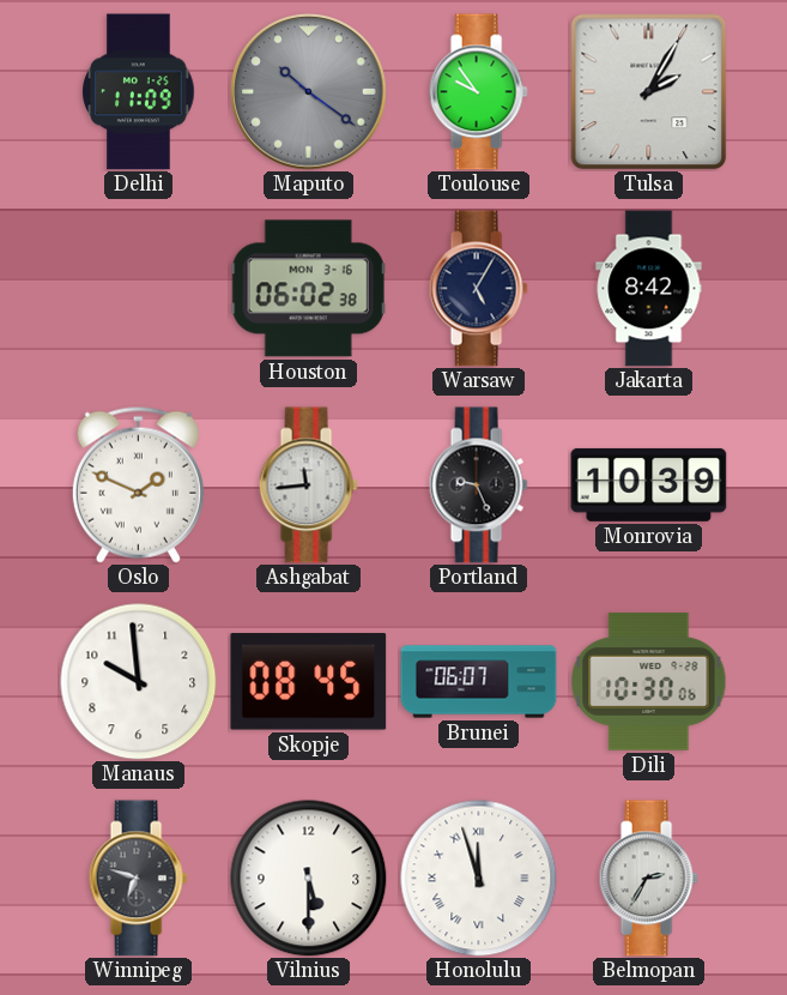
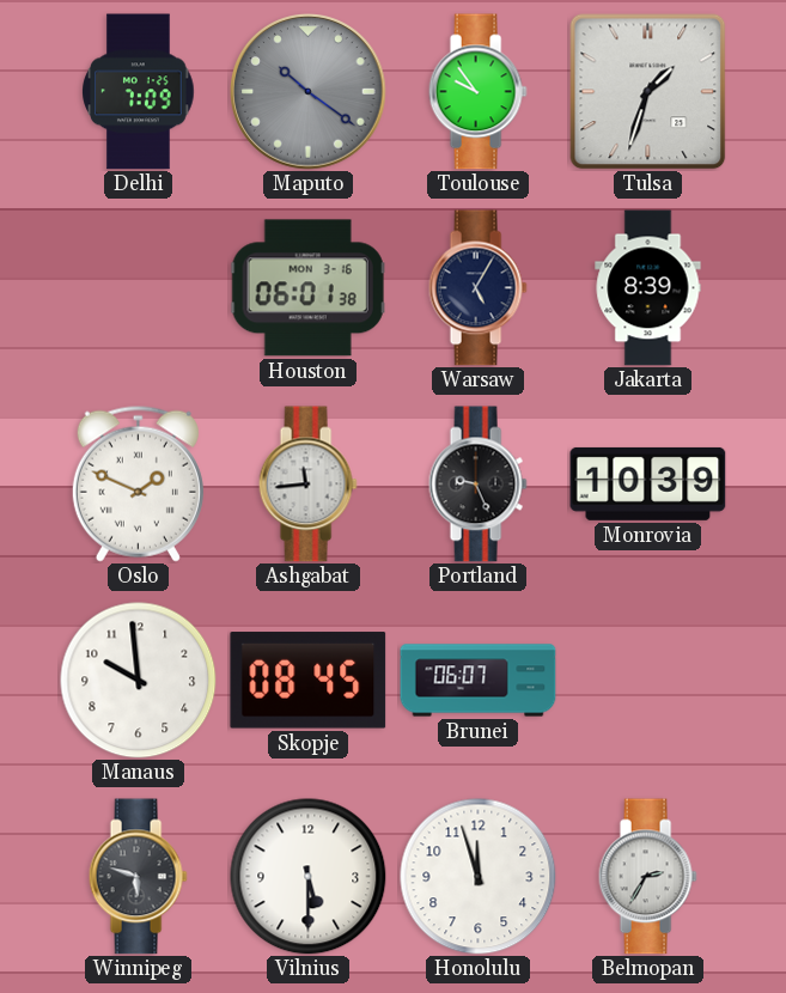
Delhi: 11:09 -> 7:09 (139, 92)
Tulsa: 2:05 -> 1:33 (647, 91)
Houston: 06:02 -> 06:01 (307, 288)
Jakarta: 8:42 -> 8:39 (648, 288)
Dili: 10:30 -> none (649, 681)
Winnipeg: 6:48 -> 5:48 (138, 877)
Honolulu numerals: Roman -> Arabic (479, 877)
